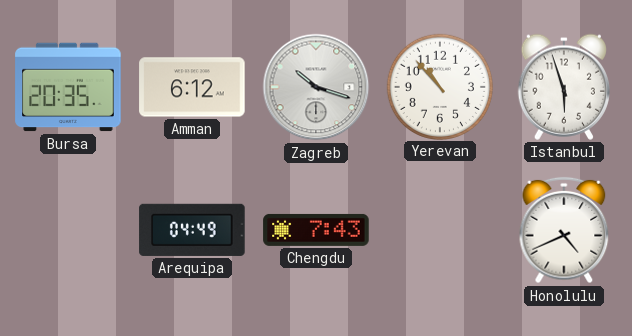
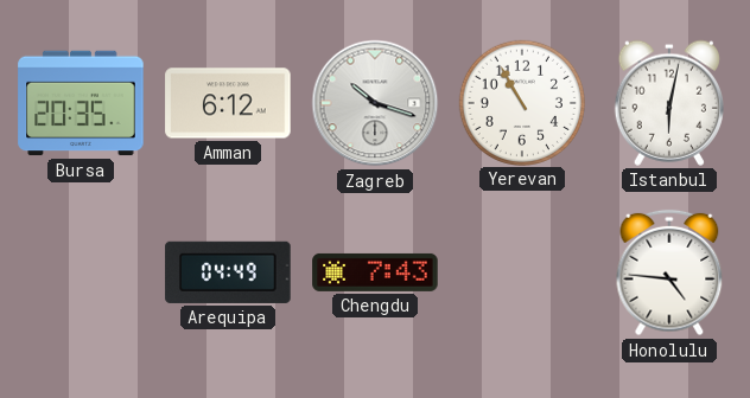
Yerevan: 10:53 -> 10:55 (521, 102)
Istanbul: 5:57 -> 6:02 (669, 103)
Honolulu: 4:41 -> 4:46 (669, 272)
